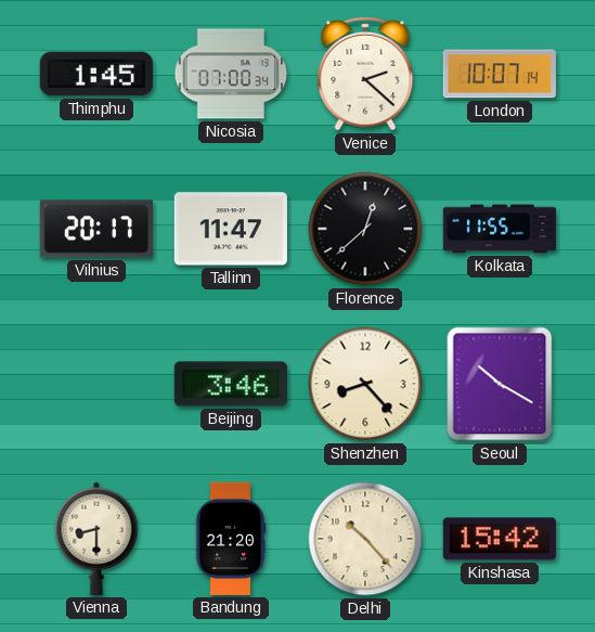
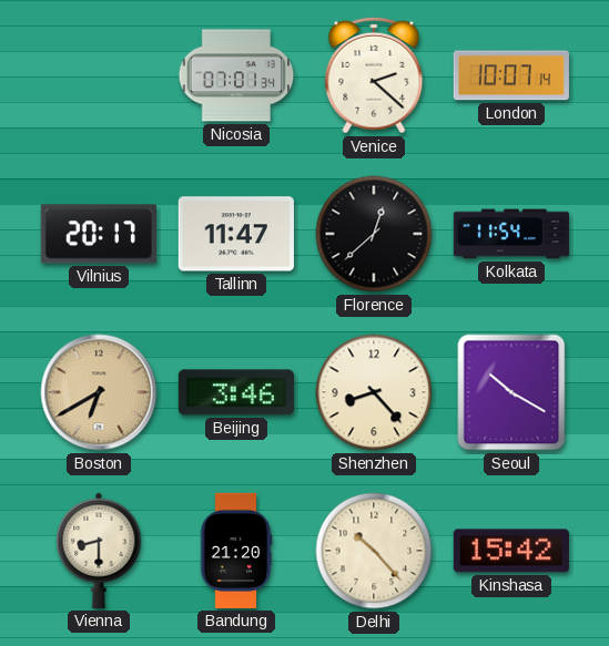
Thimphu: 1:45 -> none (96, 74)
Nicosia: 07:00 -> 07:01 (236, 75)
Kolkata: 11:55 -> 11:54 (510, 234)
Boston: none -> 6:40 (99, 392)
